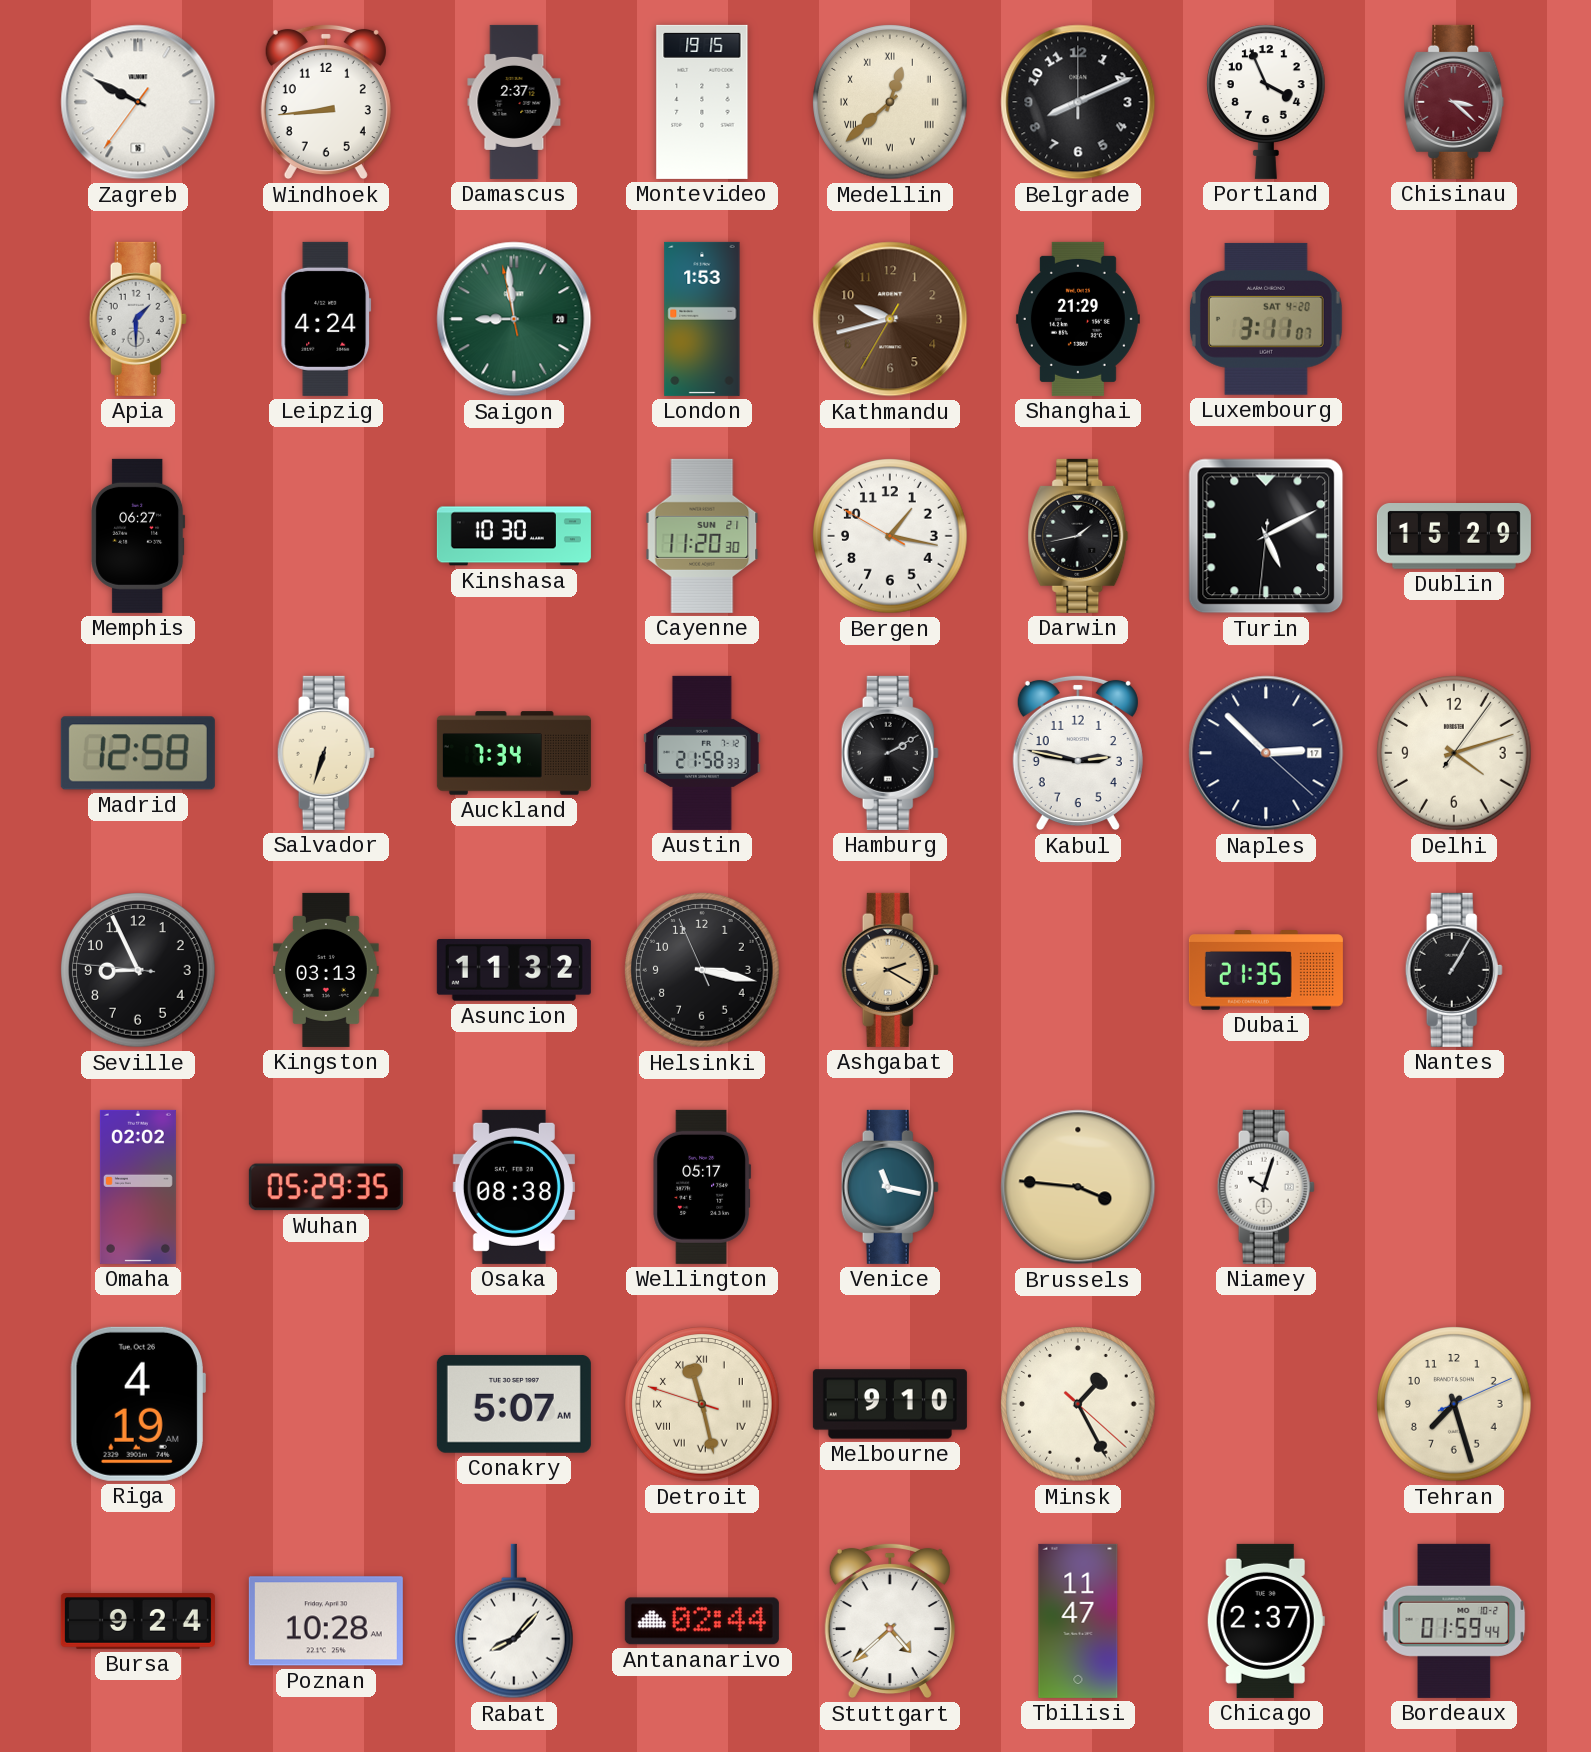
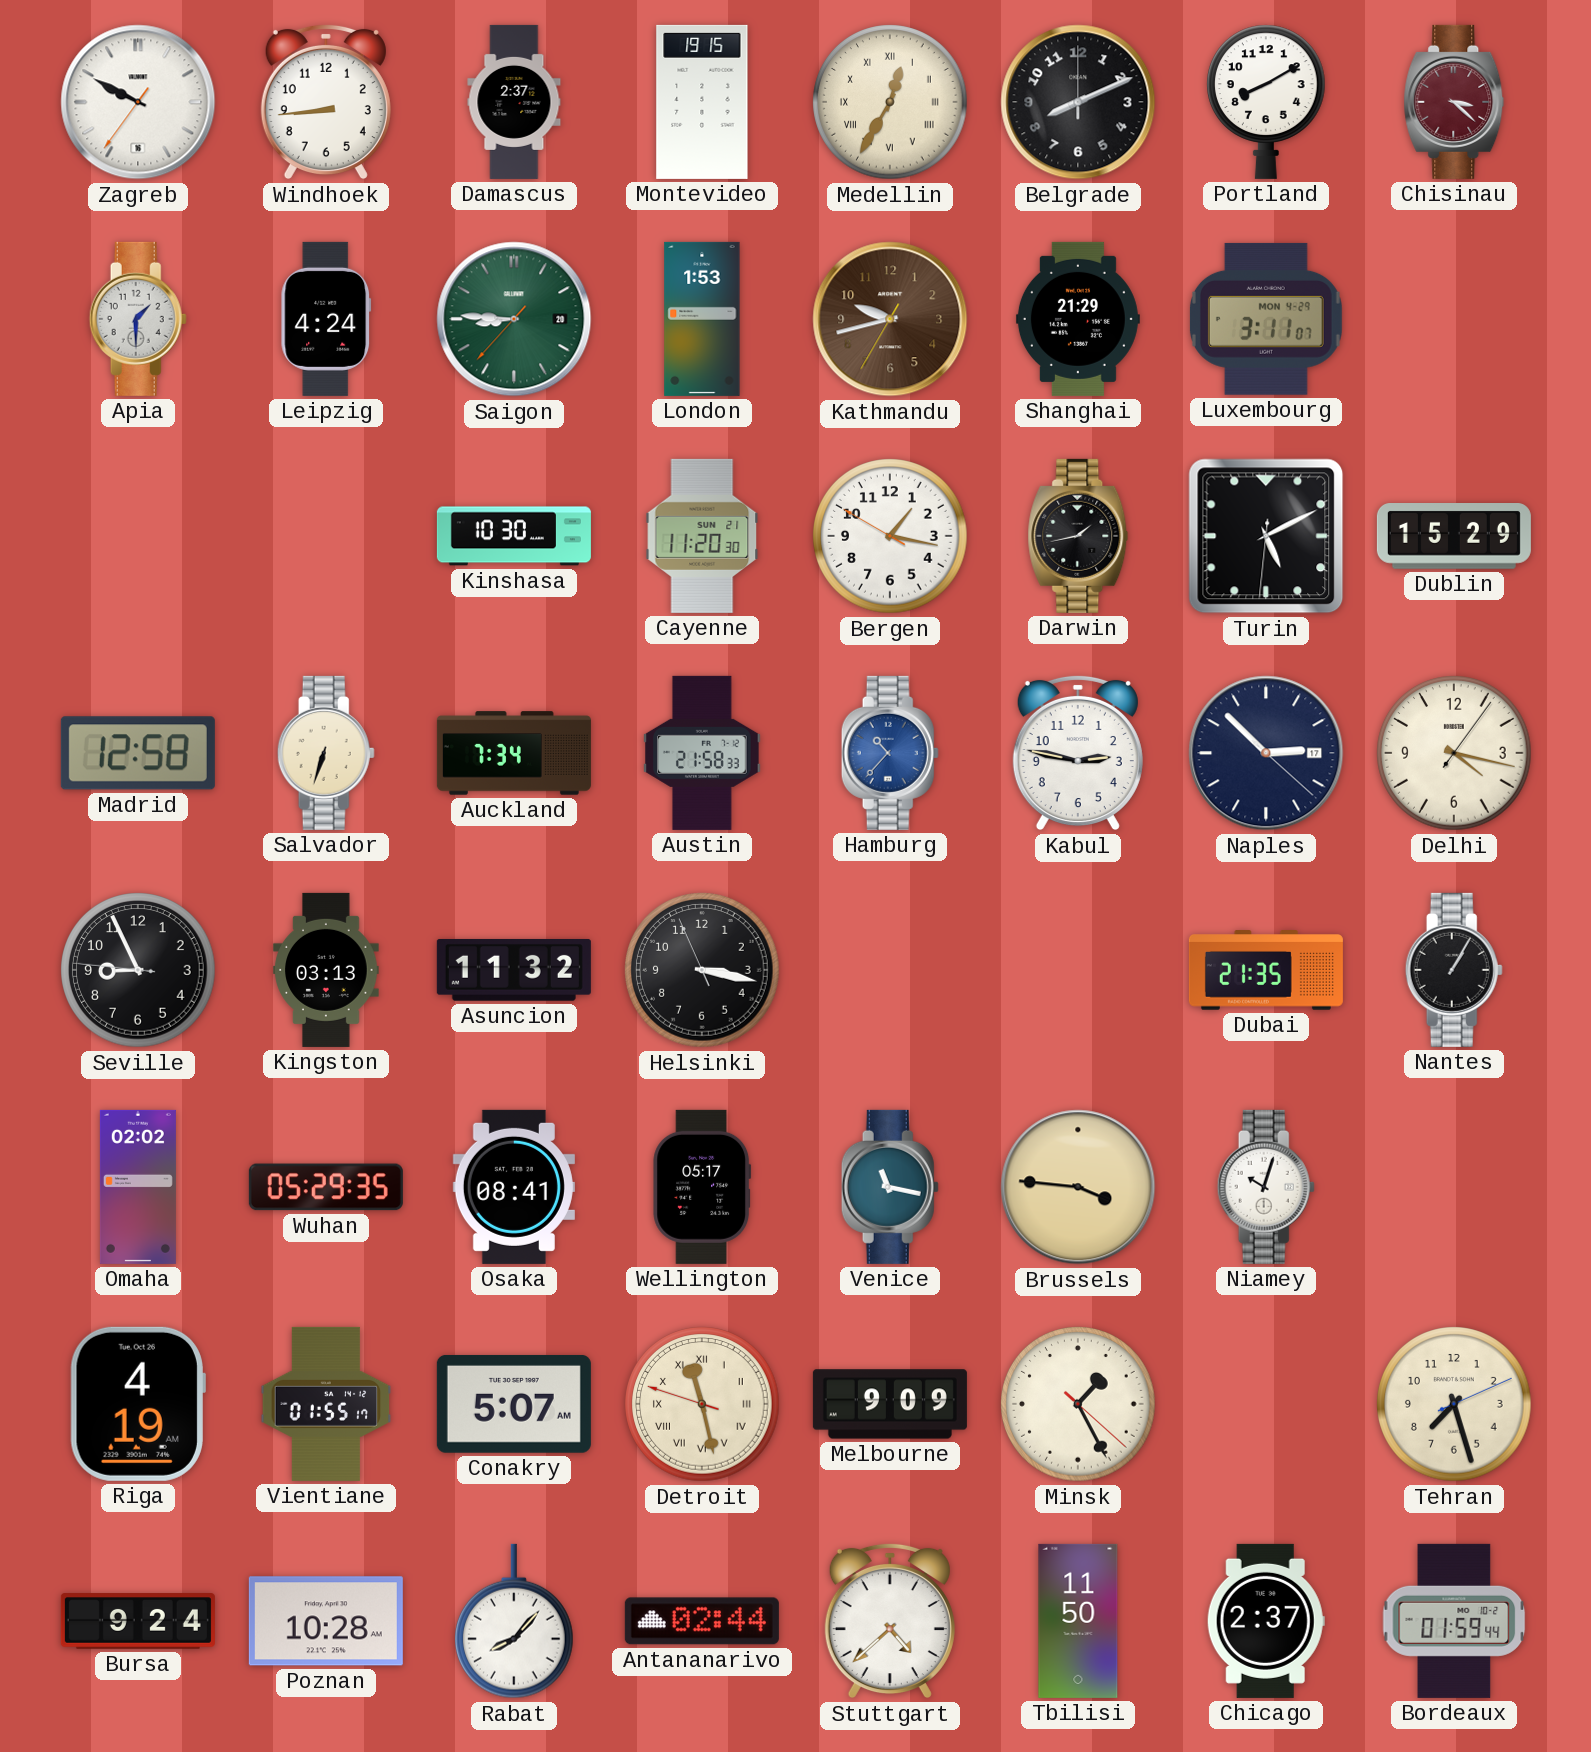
Medellin: 12:38 -> 12:35 (890, 102)
Portland: 3:56 -> 8:10 (1267, 102)
Saigon: 8:58 -> 8:45 (514, 319)
Luxembourg date: SAT 4-20 -> MON 4-29 (1266, 319)
Memphis: 06:27 -> none (138, 536)
Hamburg: 2:10 -> 10:37 (890, 753)
Hamburg dial: black -> blue (890, 753)
Delhi: 4:12 -> 4:17 (1454, 753)
Ashgabat: 2:20 -> none (890, 970)
Osaka: 08:38 -> 08:41 (514, 1187)
Vientiane: none -> 01:55 (326, 1404)
Melbourne: 9:10 -> 9:09 (890, 1404)
Tbilisi: 11:47 -> 11:50 (1078, 1621)
